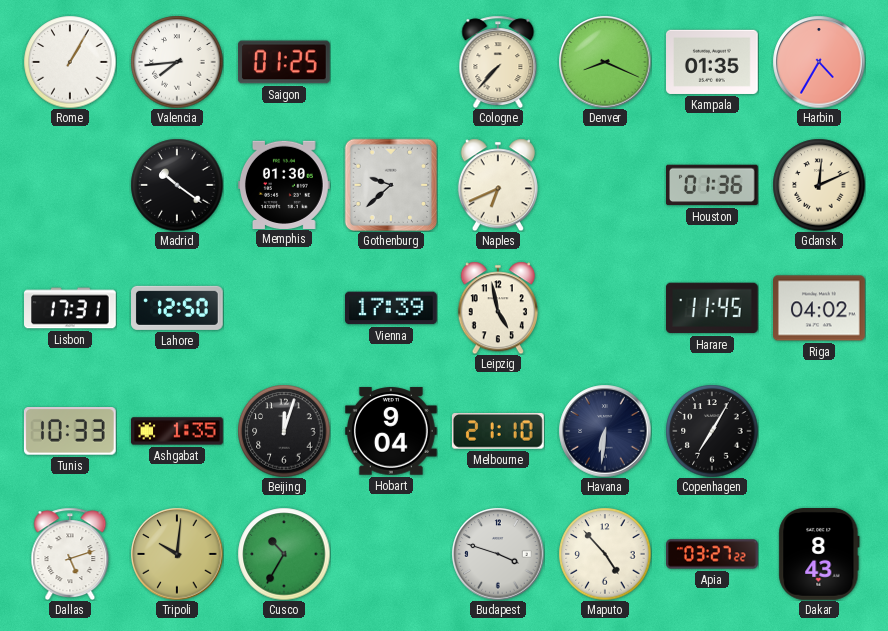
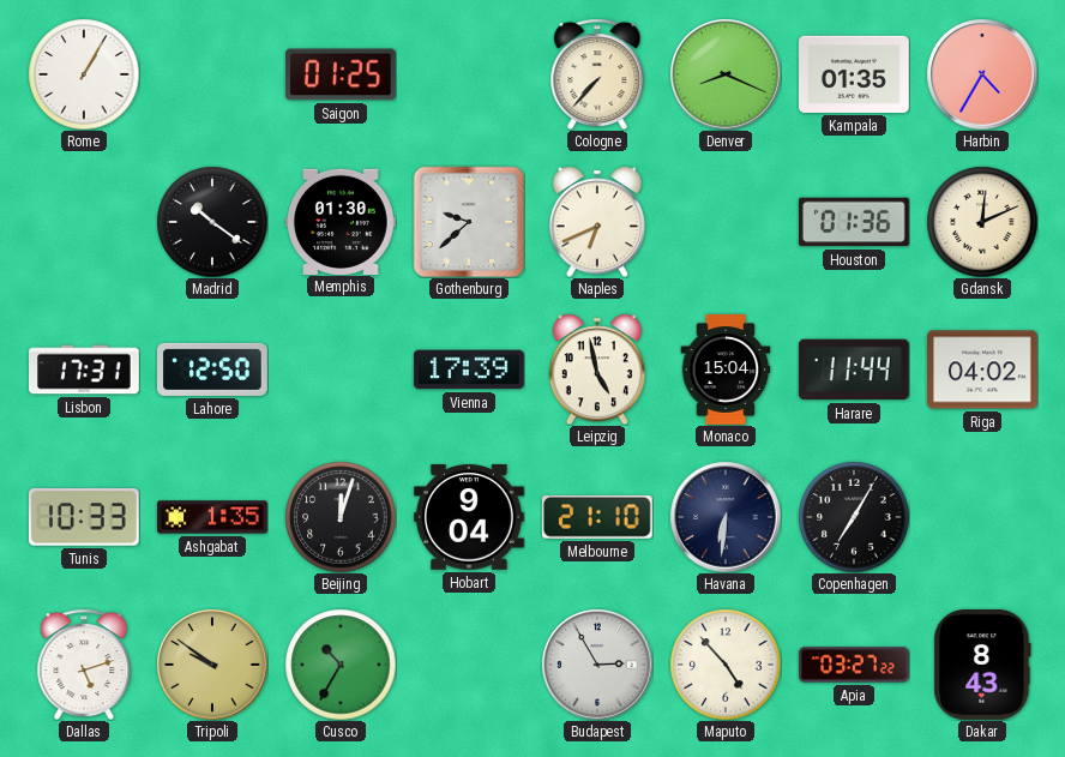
Valencia: 7:44 -> none (177, 62)
Monaco: none -> 15:04 (726, 370)
Harare: 11:45 -> 11:44 (854, 370)
Tripoli: 10:01 -> 9:51 (212, 665)
Budapest: 3:48 -> 2:55 (597, 665)
